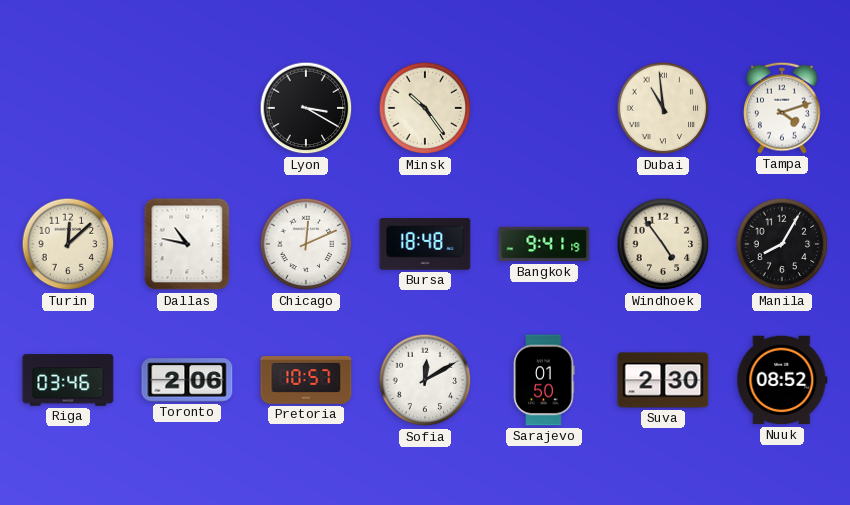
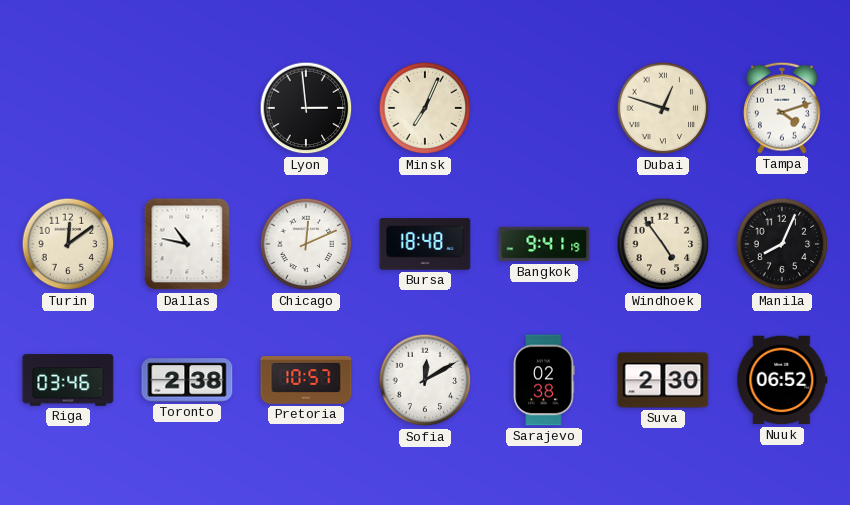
Lyon: 3:20 -> 2:59 (306, 108)
Minsk: 10:24 -> 7:04 (425, 108)
Dubai: 10:59 -> 12:48 (663, 108)
Turin: 12:08 -> 12:09 (68, 244)
Manila: 8:05 -> 8:04 (782, 244)
Toronto: 2:06 -> 2:38 (187, 380)
Sarajevo: 01:50 -> 02:38 (544, 380)
Nuuk: 08:52 -> 06:52 (782, 380)
